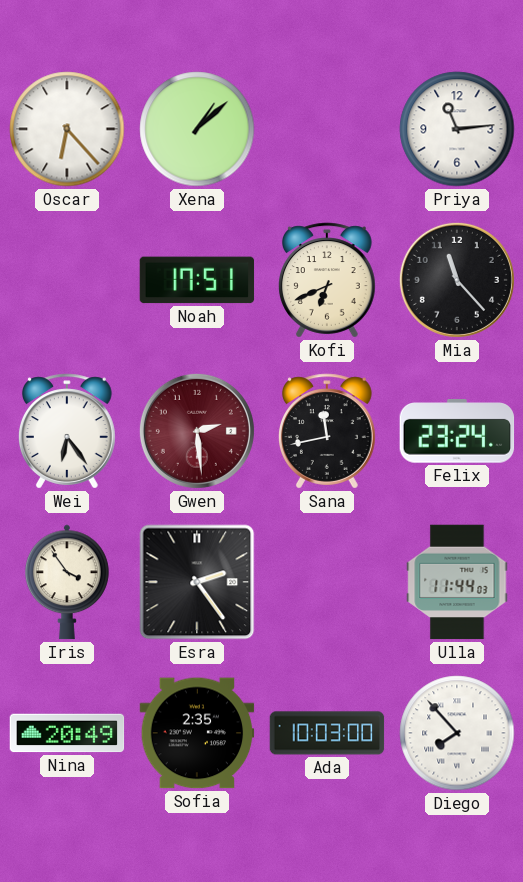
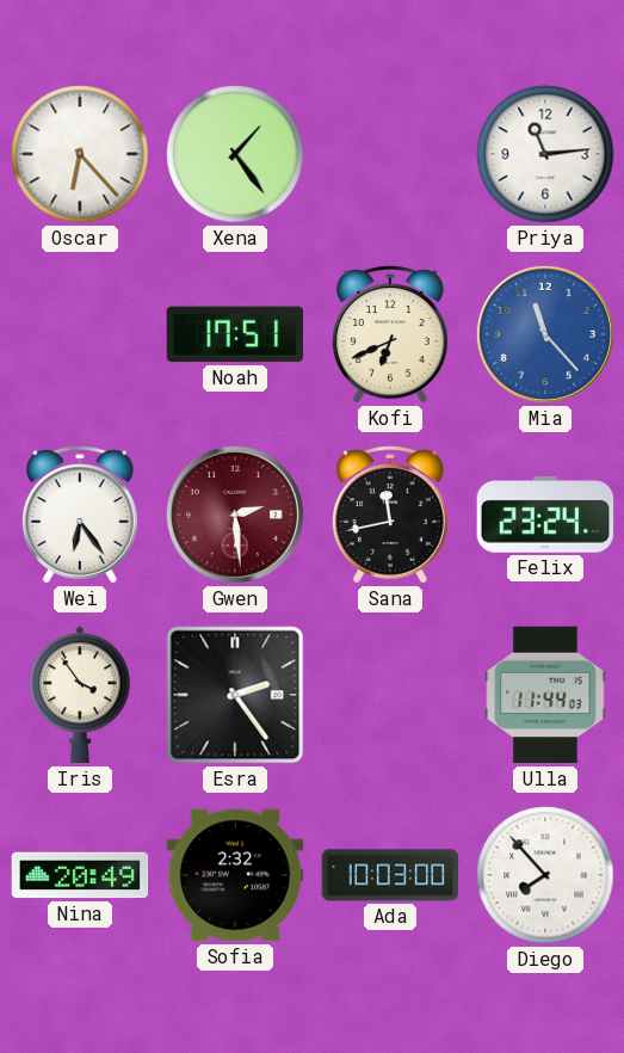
Xena: 1:08 -> 1:24 (235, 154)
Mia dial: black -> blue (545, 334)
Sofia: 2:35 -> 2:32 (235, 875)
